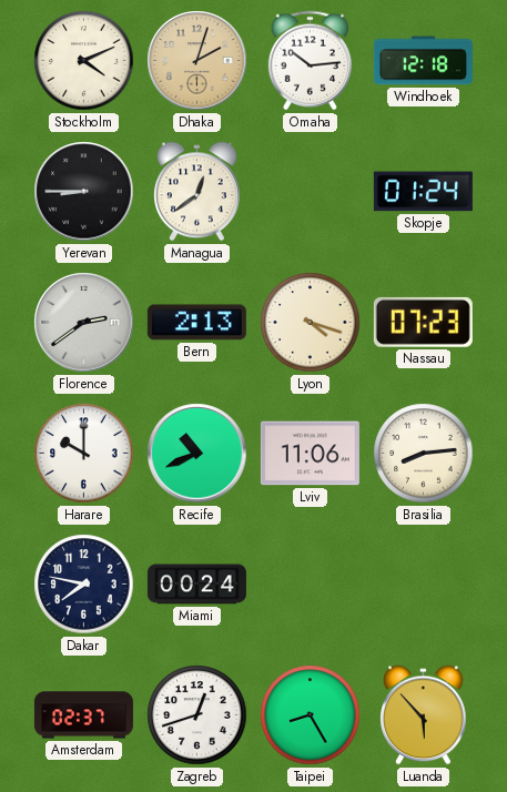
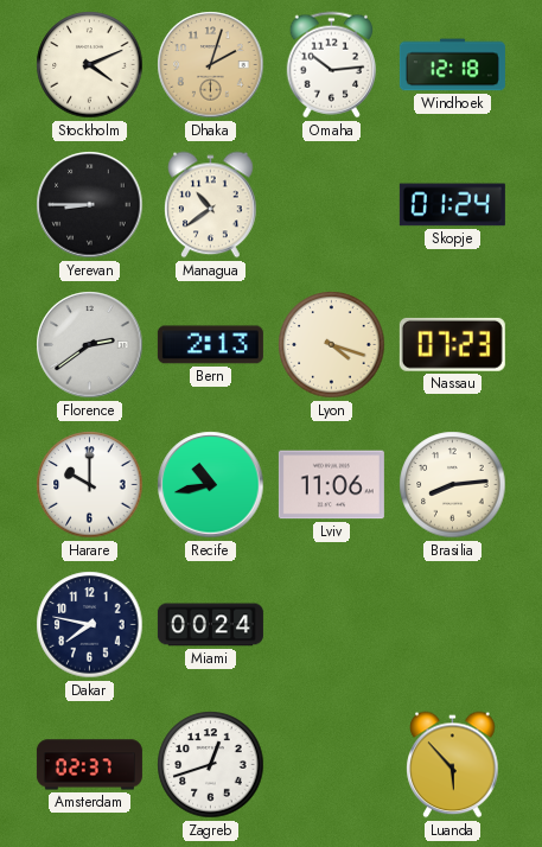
Managua: 12:39 -> 10:39 (211, 205)
Recife: 10:41 -> 10:43 (211, 485)
Taipei: 8:25 -> none (311, 715)
